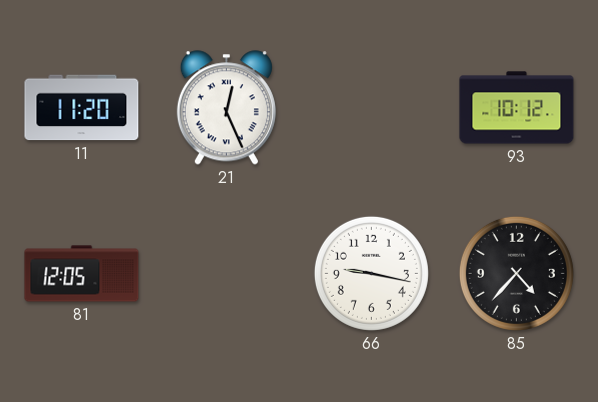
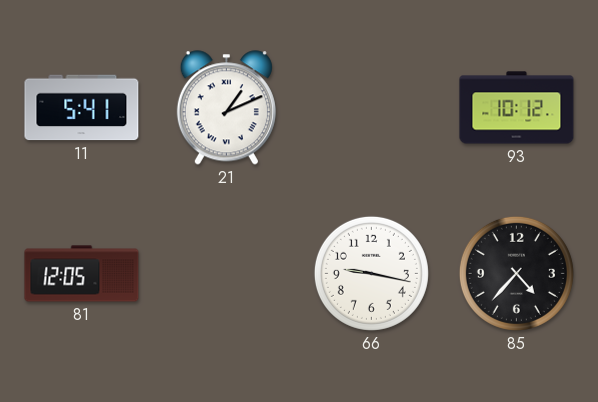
11: 11:20 -> 5:41 (82, 108)
21: 12:26 -> 1:11 (226, 108)
